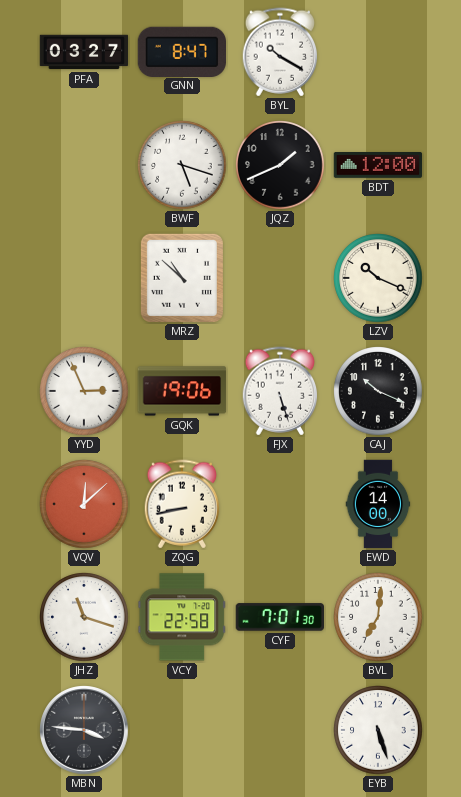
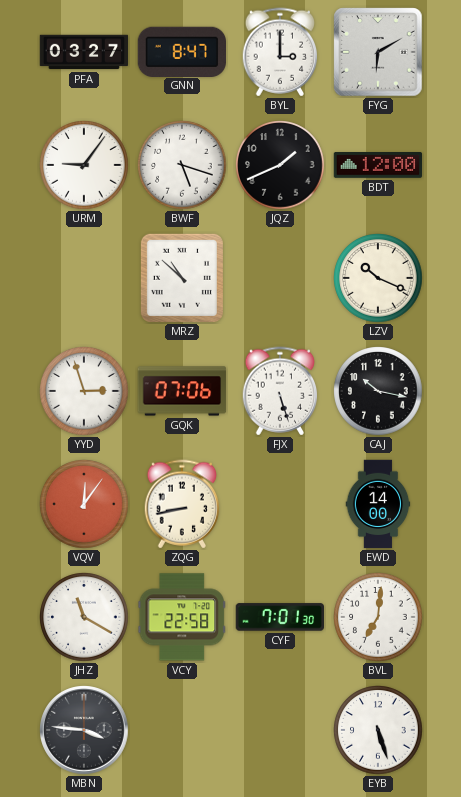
BYL: 10:20 -> 3:00 (280, 52)
FYG: none -> 6:10 (378, 52)
URM: none -> 9:06 (84, 165)
YYD: 2:56 -> 2:57 (84, 391)
GQK: 19:06 -> 07:06 (182, 391)
CAJ: 10:19 -> 10:17 (378, 391)
VQV: 12:08 -> 12:06 (84, 504)
JHZ: 11:18 -> 11:20 (84, 617)
